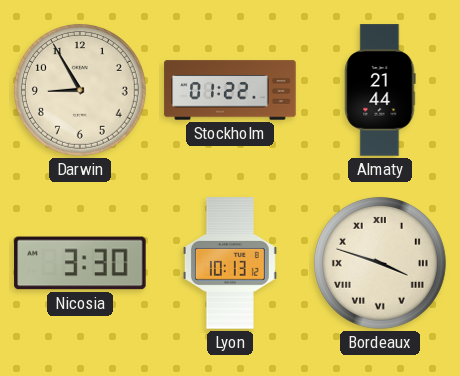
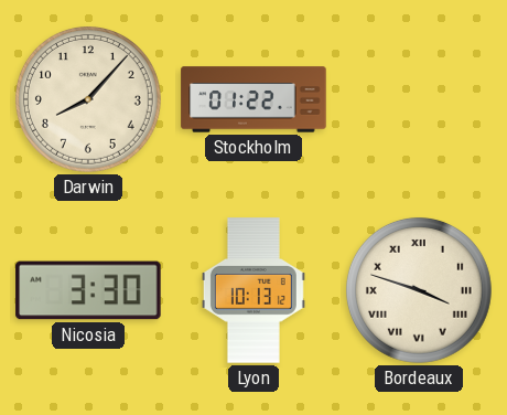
Darwin: 8:55 -> 8:07 (88, 99)
Almaty: 21:44 -> none (380, 90)
